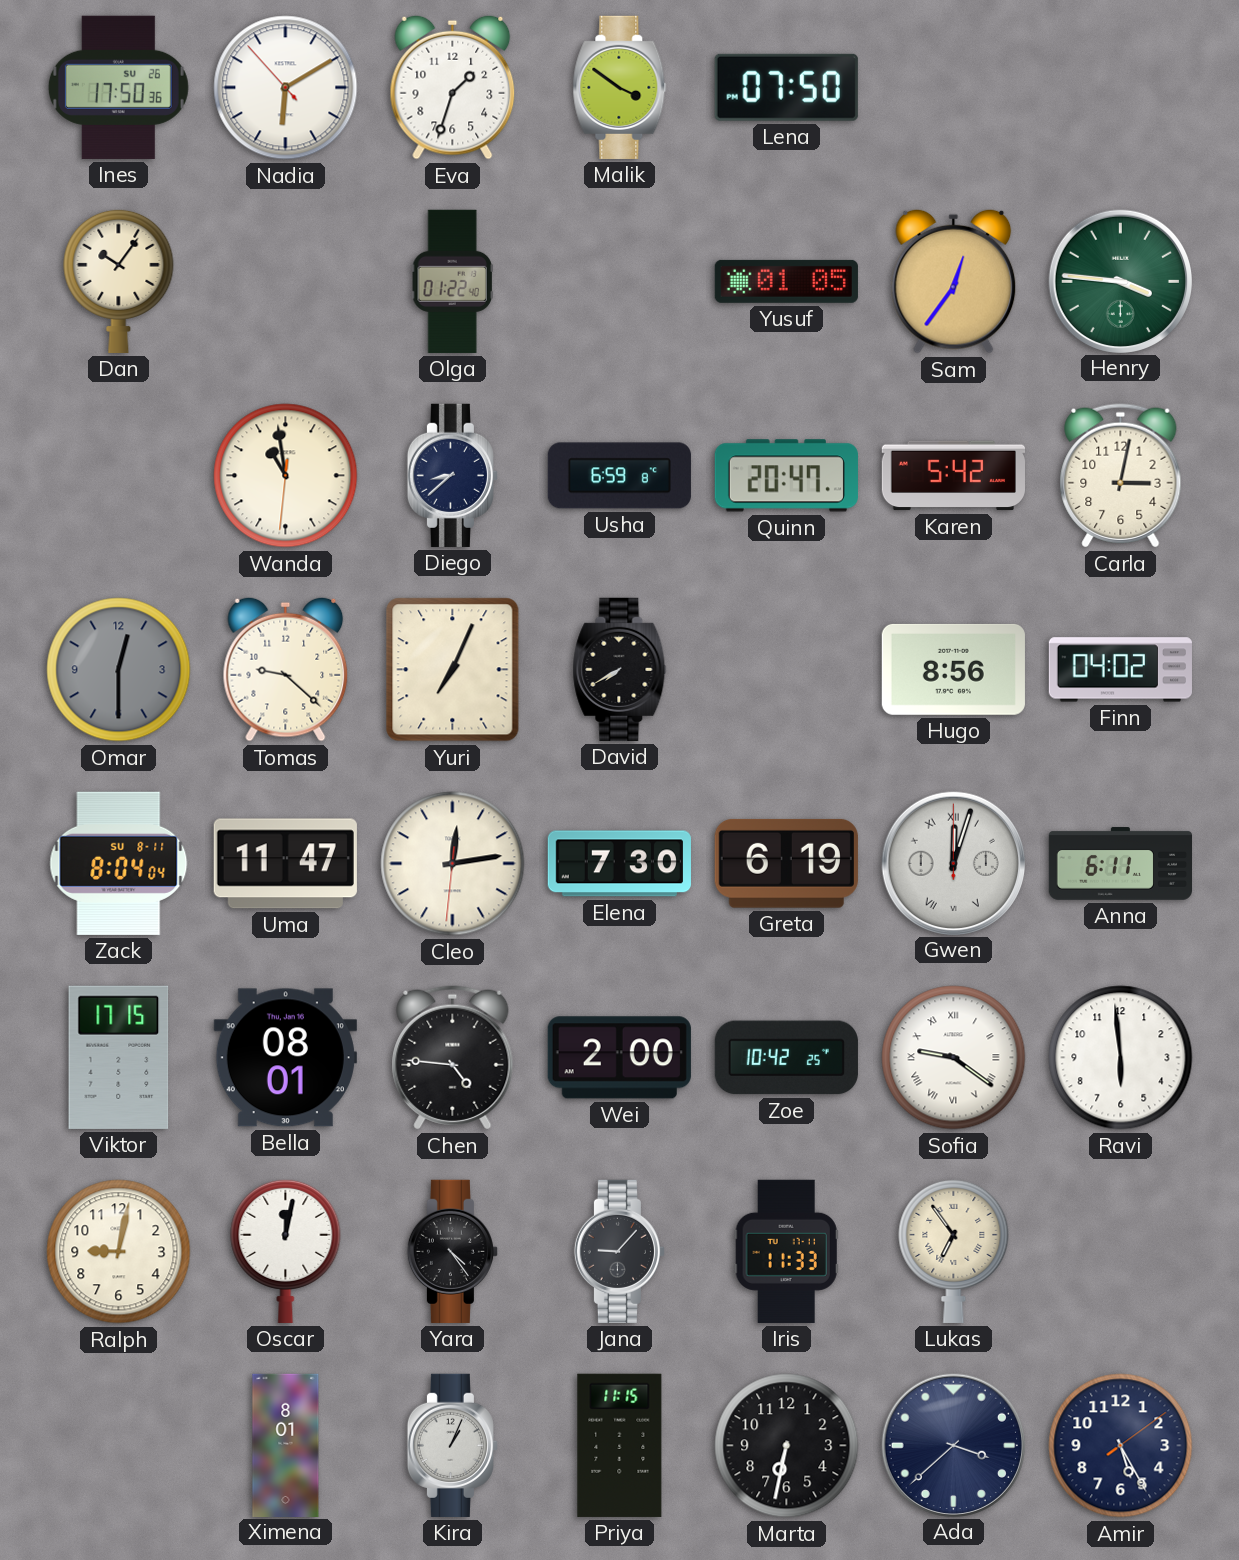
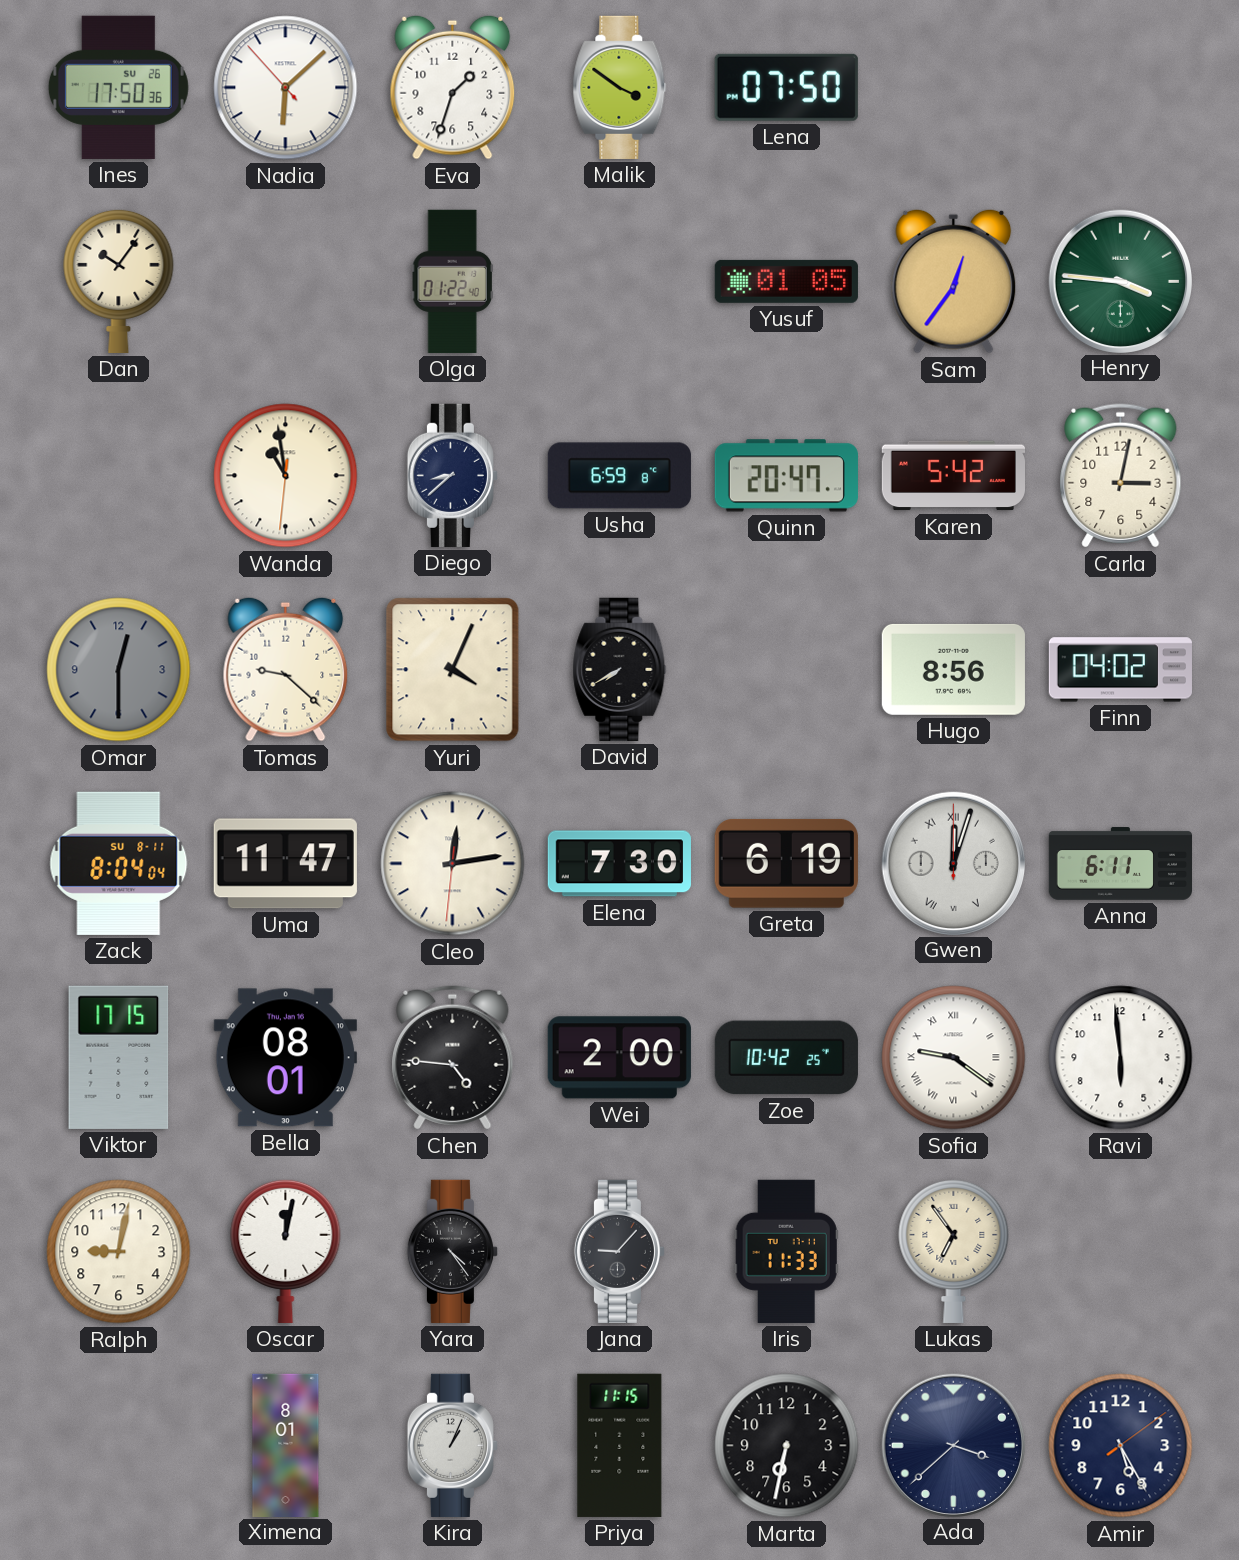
Nadia: 6:09 -> 6:07 (286, 88)
Yuri: 7:04 -> 4:04 (453, 670)
